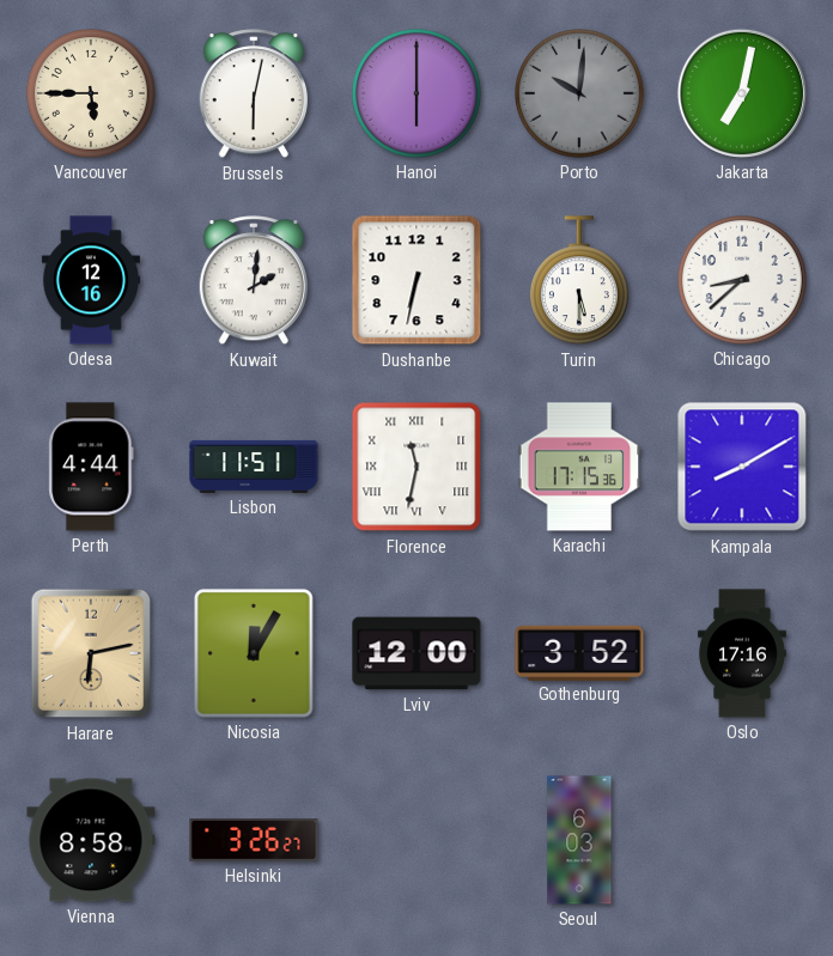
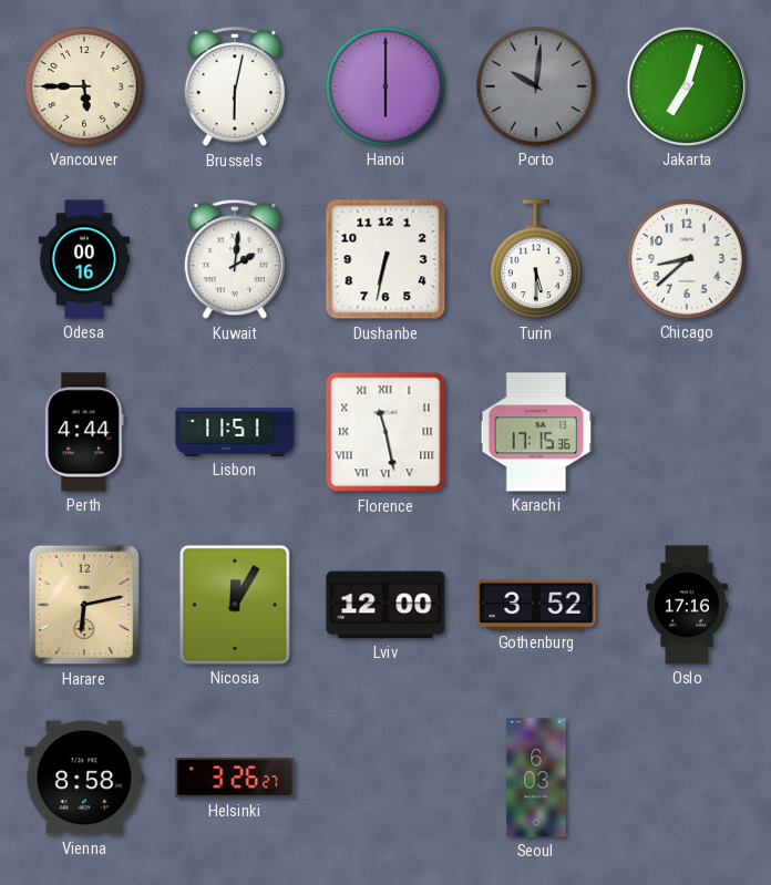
Jakarta: 7:02 -> 7:03 (687, 86)
Odesa: 12:16 -> 00:16 (84, 259)
Florence: 11:32 -> 11:28 (385, 432)
Kampala: 8:10 -> none (742, 467)
